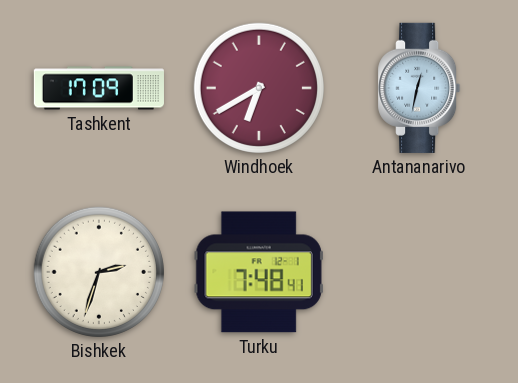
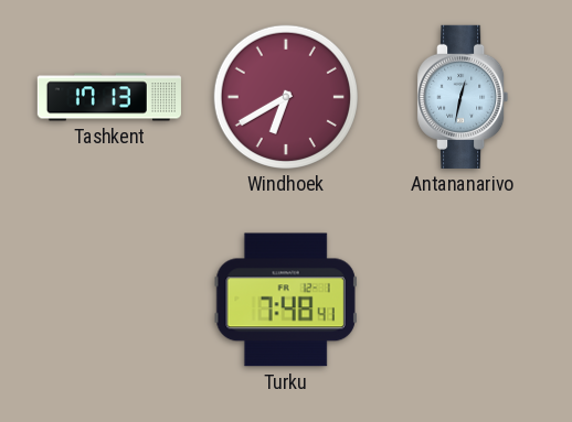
Tashkent: 17:09 -> 17:13 (109, 97)
Bishkek: 2:33 -> none (99, 272)
